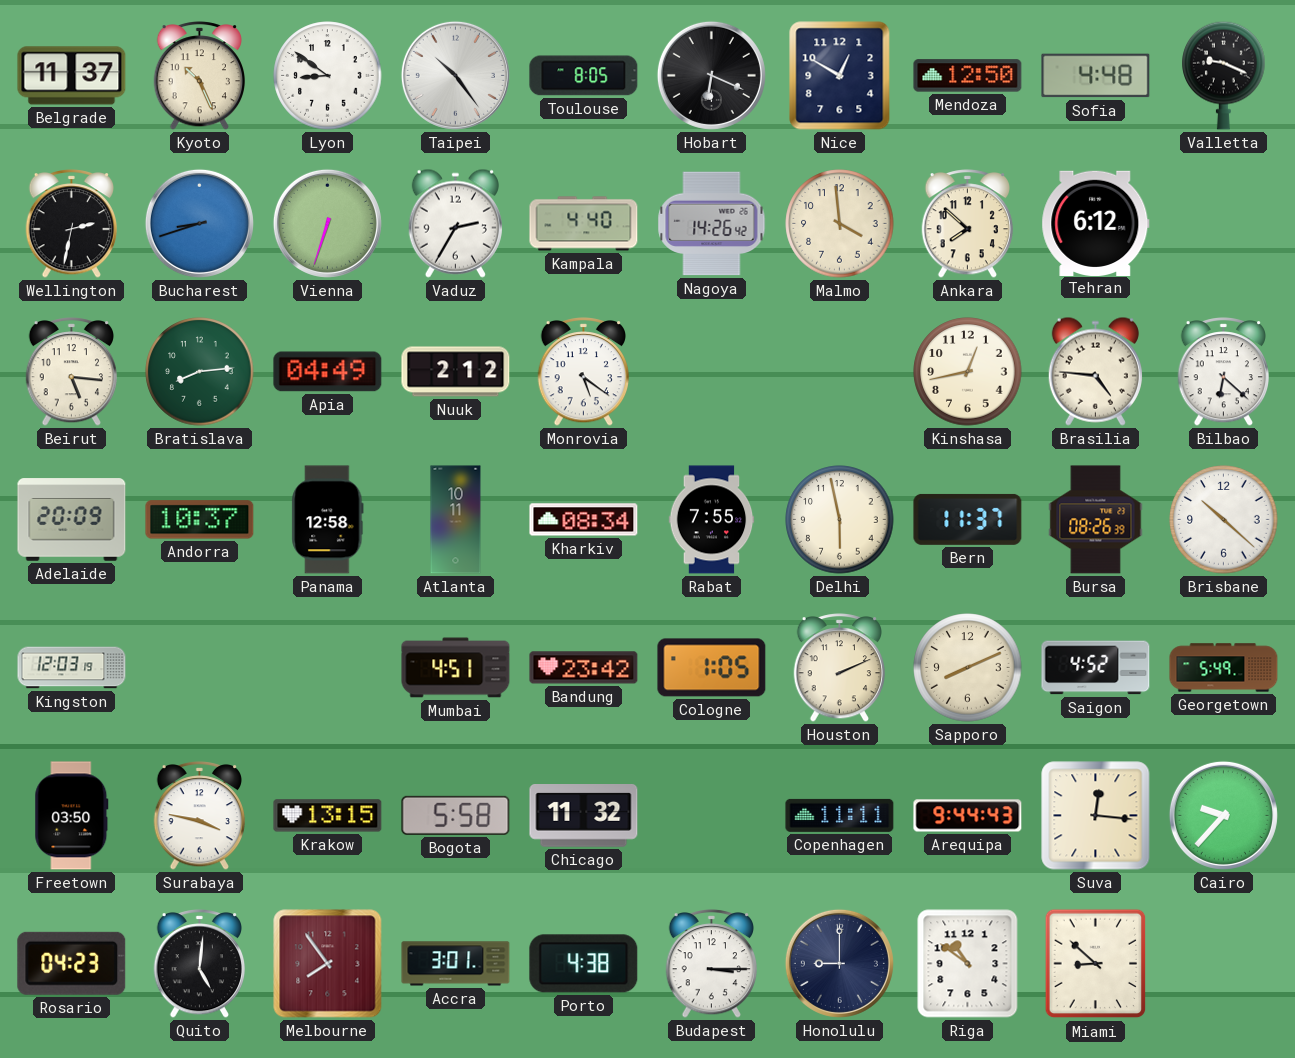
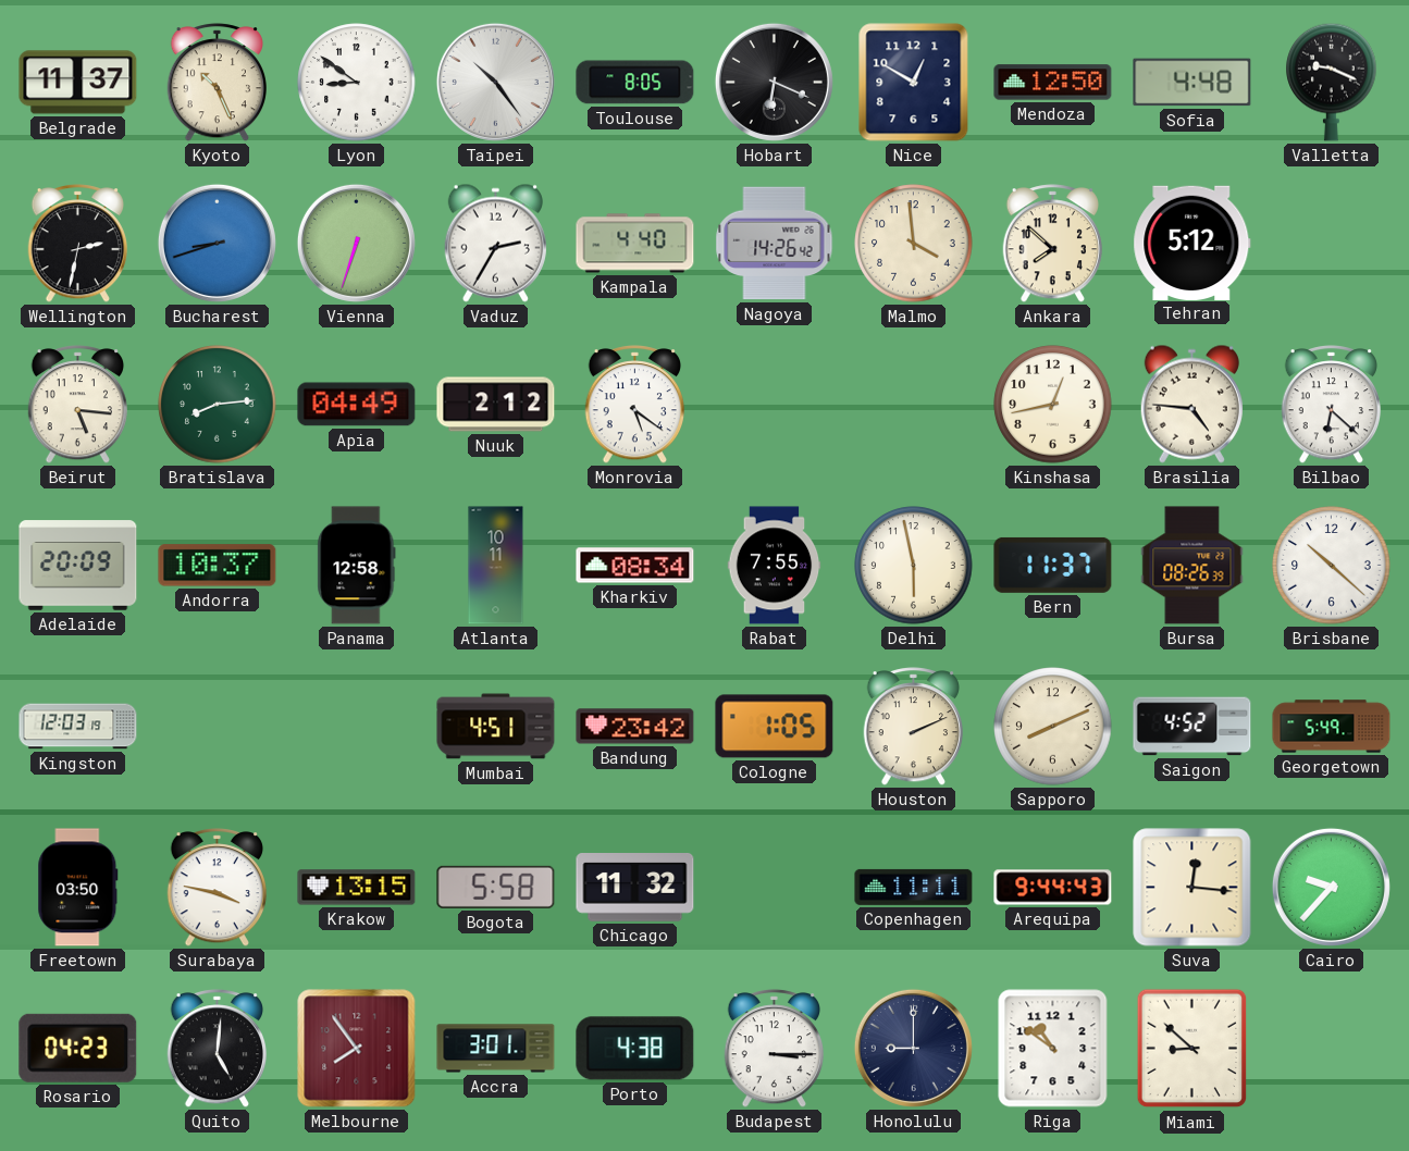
Tehran: 6:12 -> 5:12 (1192, 243)
